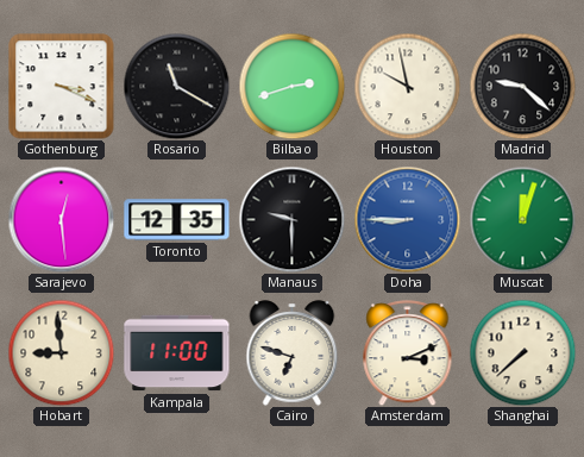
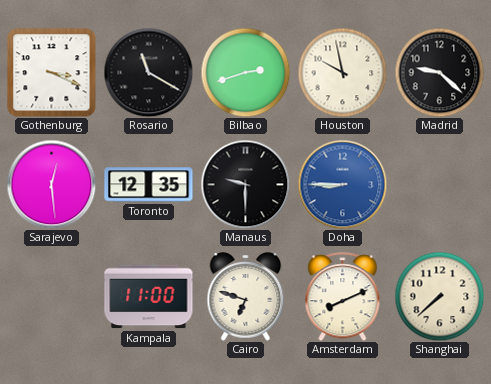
Muscat: 12:03 -> none (522, 219)
Hobart: 8:59 -> none (61, 352)
Amsterdam: 3:11 -> 8:11 (343, 297)
